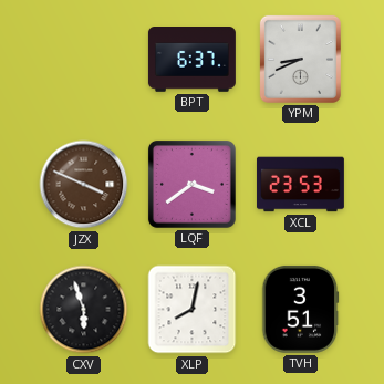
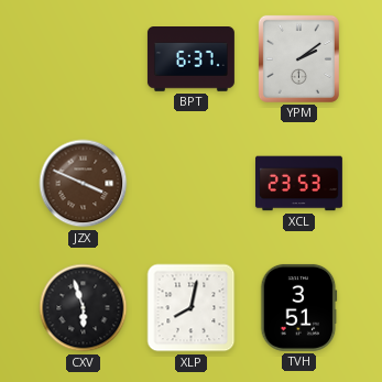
YPM: 8:41 -> 2:09 (298, 58)
LQF: 3:39 -> none (191, 184)
